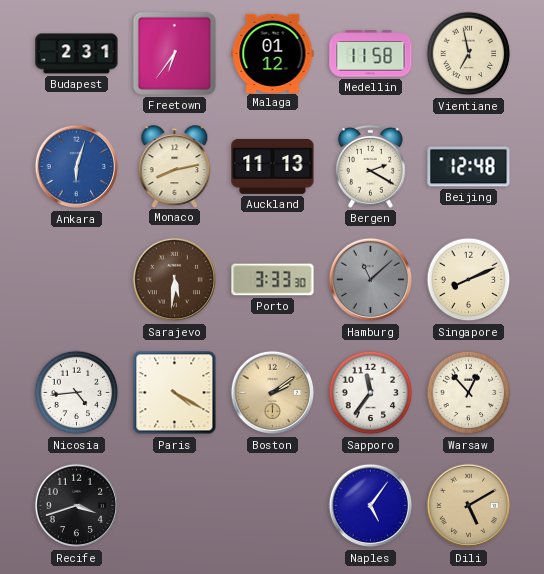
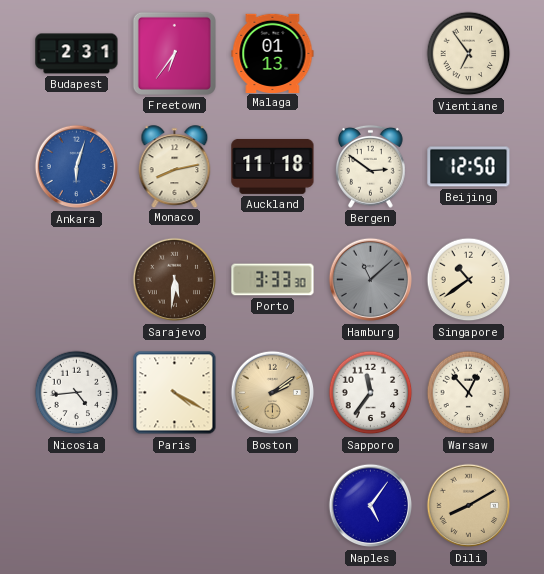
Malaga: 01:12 -> 01:13 (273, 53)
Medellin: 11:58 -> none (371, 54)
Vientiane: 6:58 -> 6:54 (469, 54)
Auckland: 11:13 -> 11:18 (273, 166)
Bergen: 2:20 -> 2:51 (370, 166)
Beijing: 12:48 -> 12:50 (469, 167)
Singapore: 8:11 -> 10:39 (469, 280)
Recife: 3:42 -> none (77, 506)
Dili: 5:10 -> 8:10 (469, 506)
